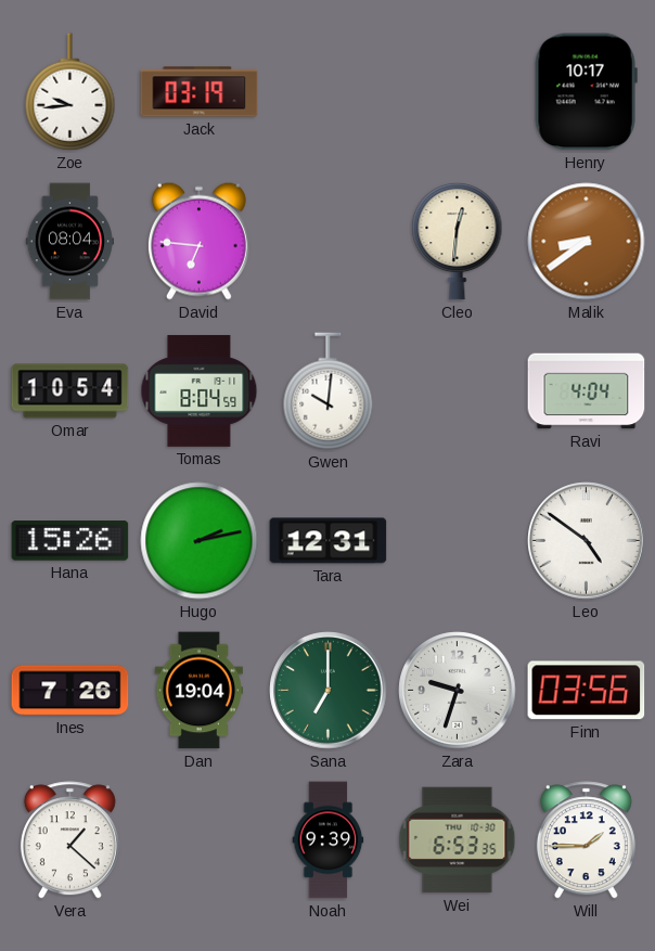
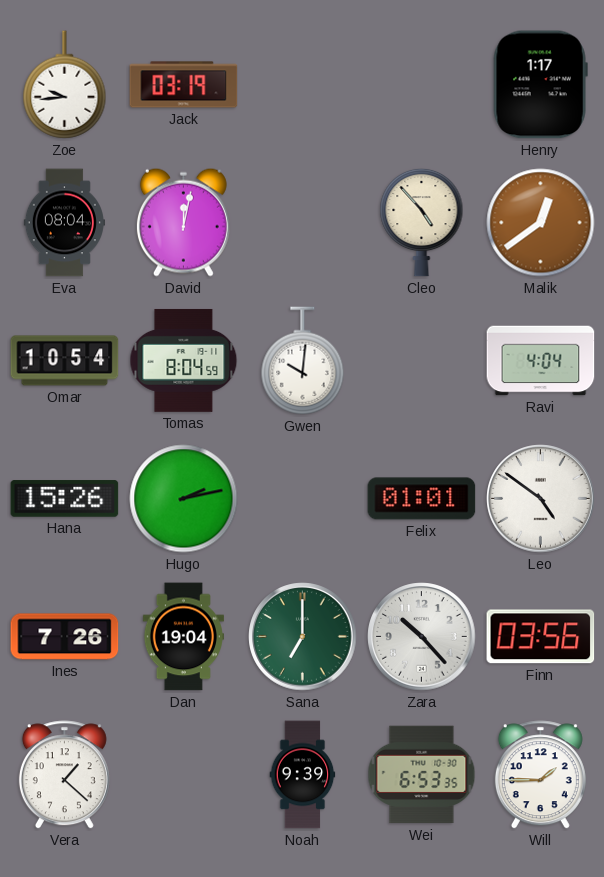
Henry: 10:17 -> 1:17 (540, 85)
David: 6:46 -> 12:02 (183, 222)
Cleo: 12:31 -> 4:53 (422, 222)
Malik: 8:39 -> 12:39 (541, 223)
Tara: 12:31 -> none (329, 541)
Felix: none -> 01:01 (422, 499)
Zara: 9:33 -> 10:23 (422, 637)
